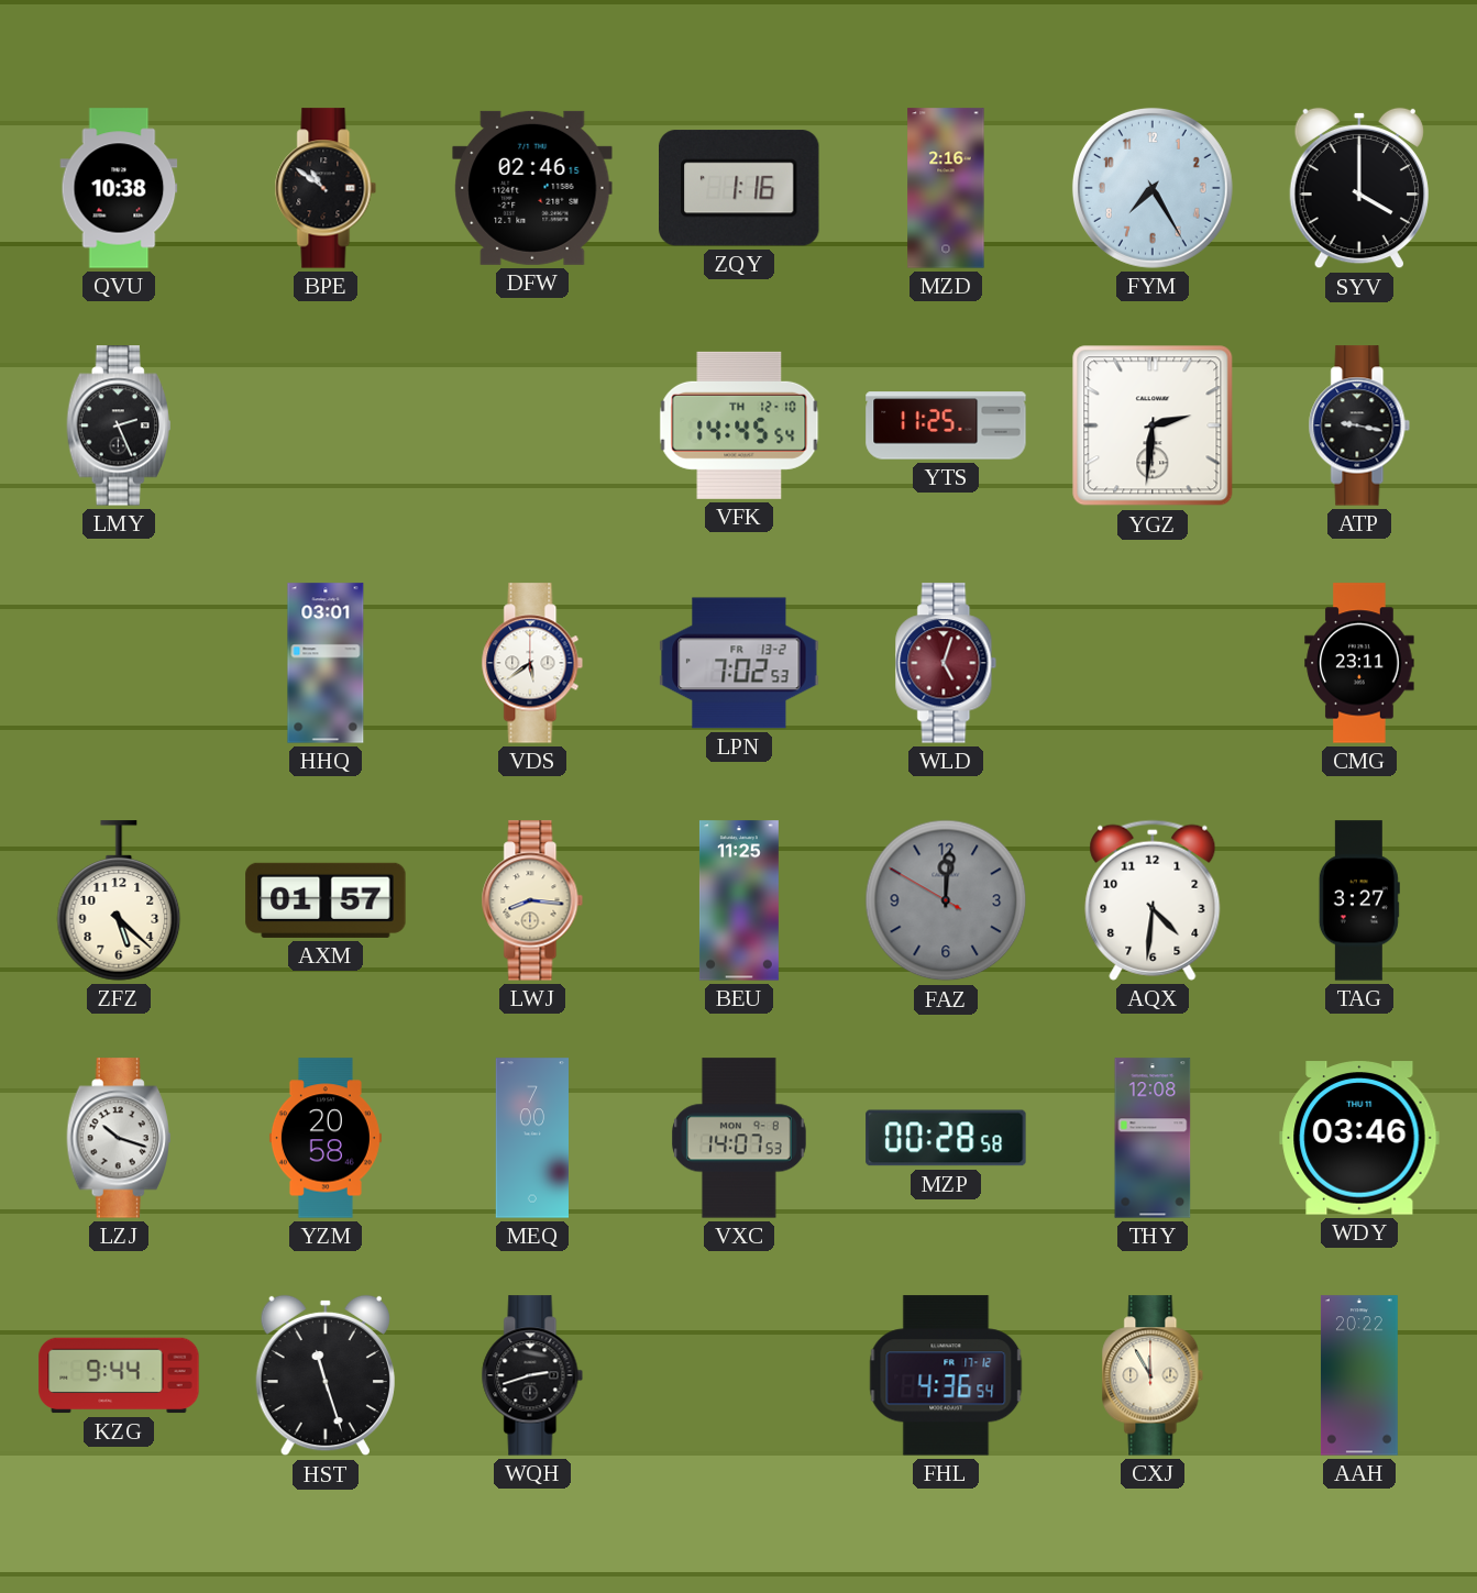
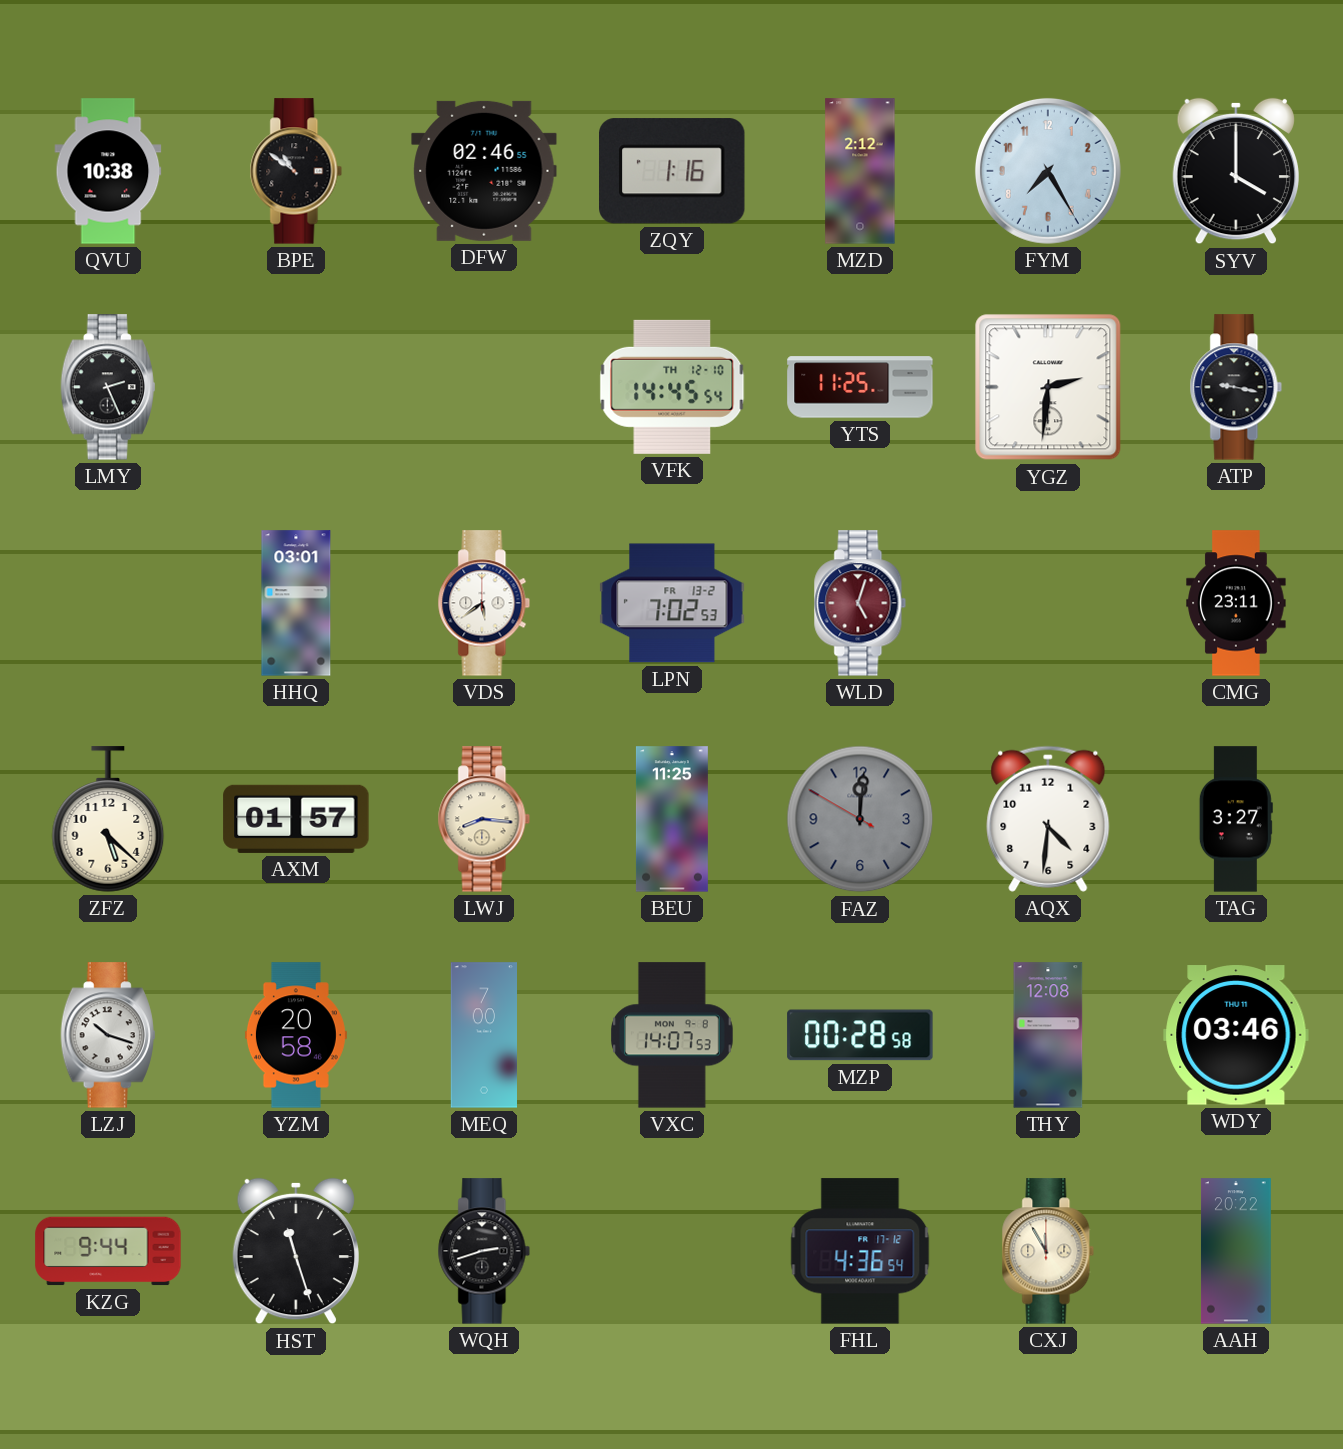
DFW: 02:46:15 -> 02:46:55 (484, 171)
MZD: 2:16 -> 2:12 (860, 171)
